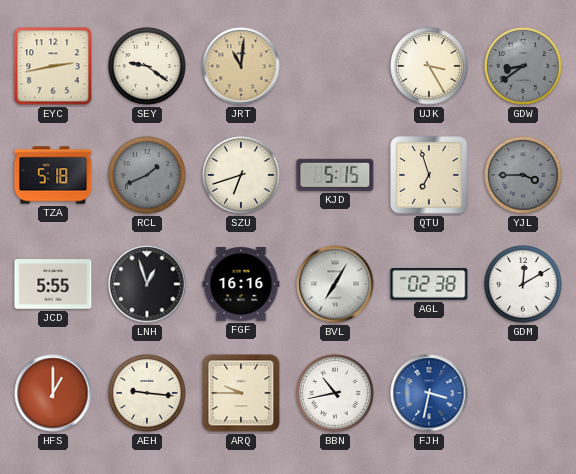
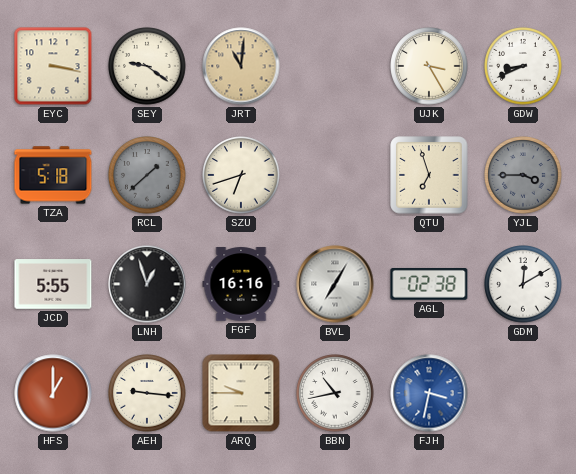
EYC: 2:43 -> 3:17 (53, 66)
GDW: 8:39 -> 8:41 (523, 66)
GDW dial: grey -> white (523, 66)
RCL: 1:41 -> 1:38 (147, 175)
KJD: 5:15 -> none (335, 175)
